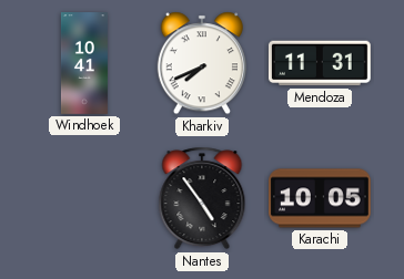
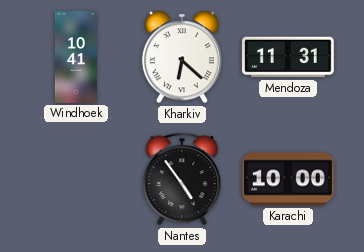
Kharkiv: 7:41 -> 6:22 (182, 57)
Karachi: 10:05 -> 10:00 (289, 179)
